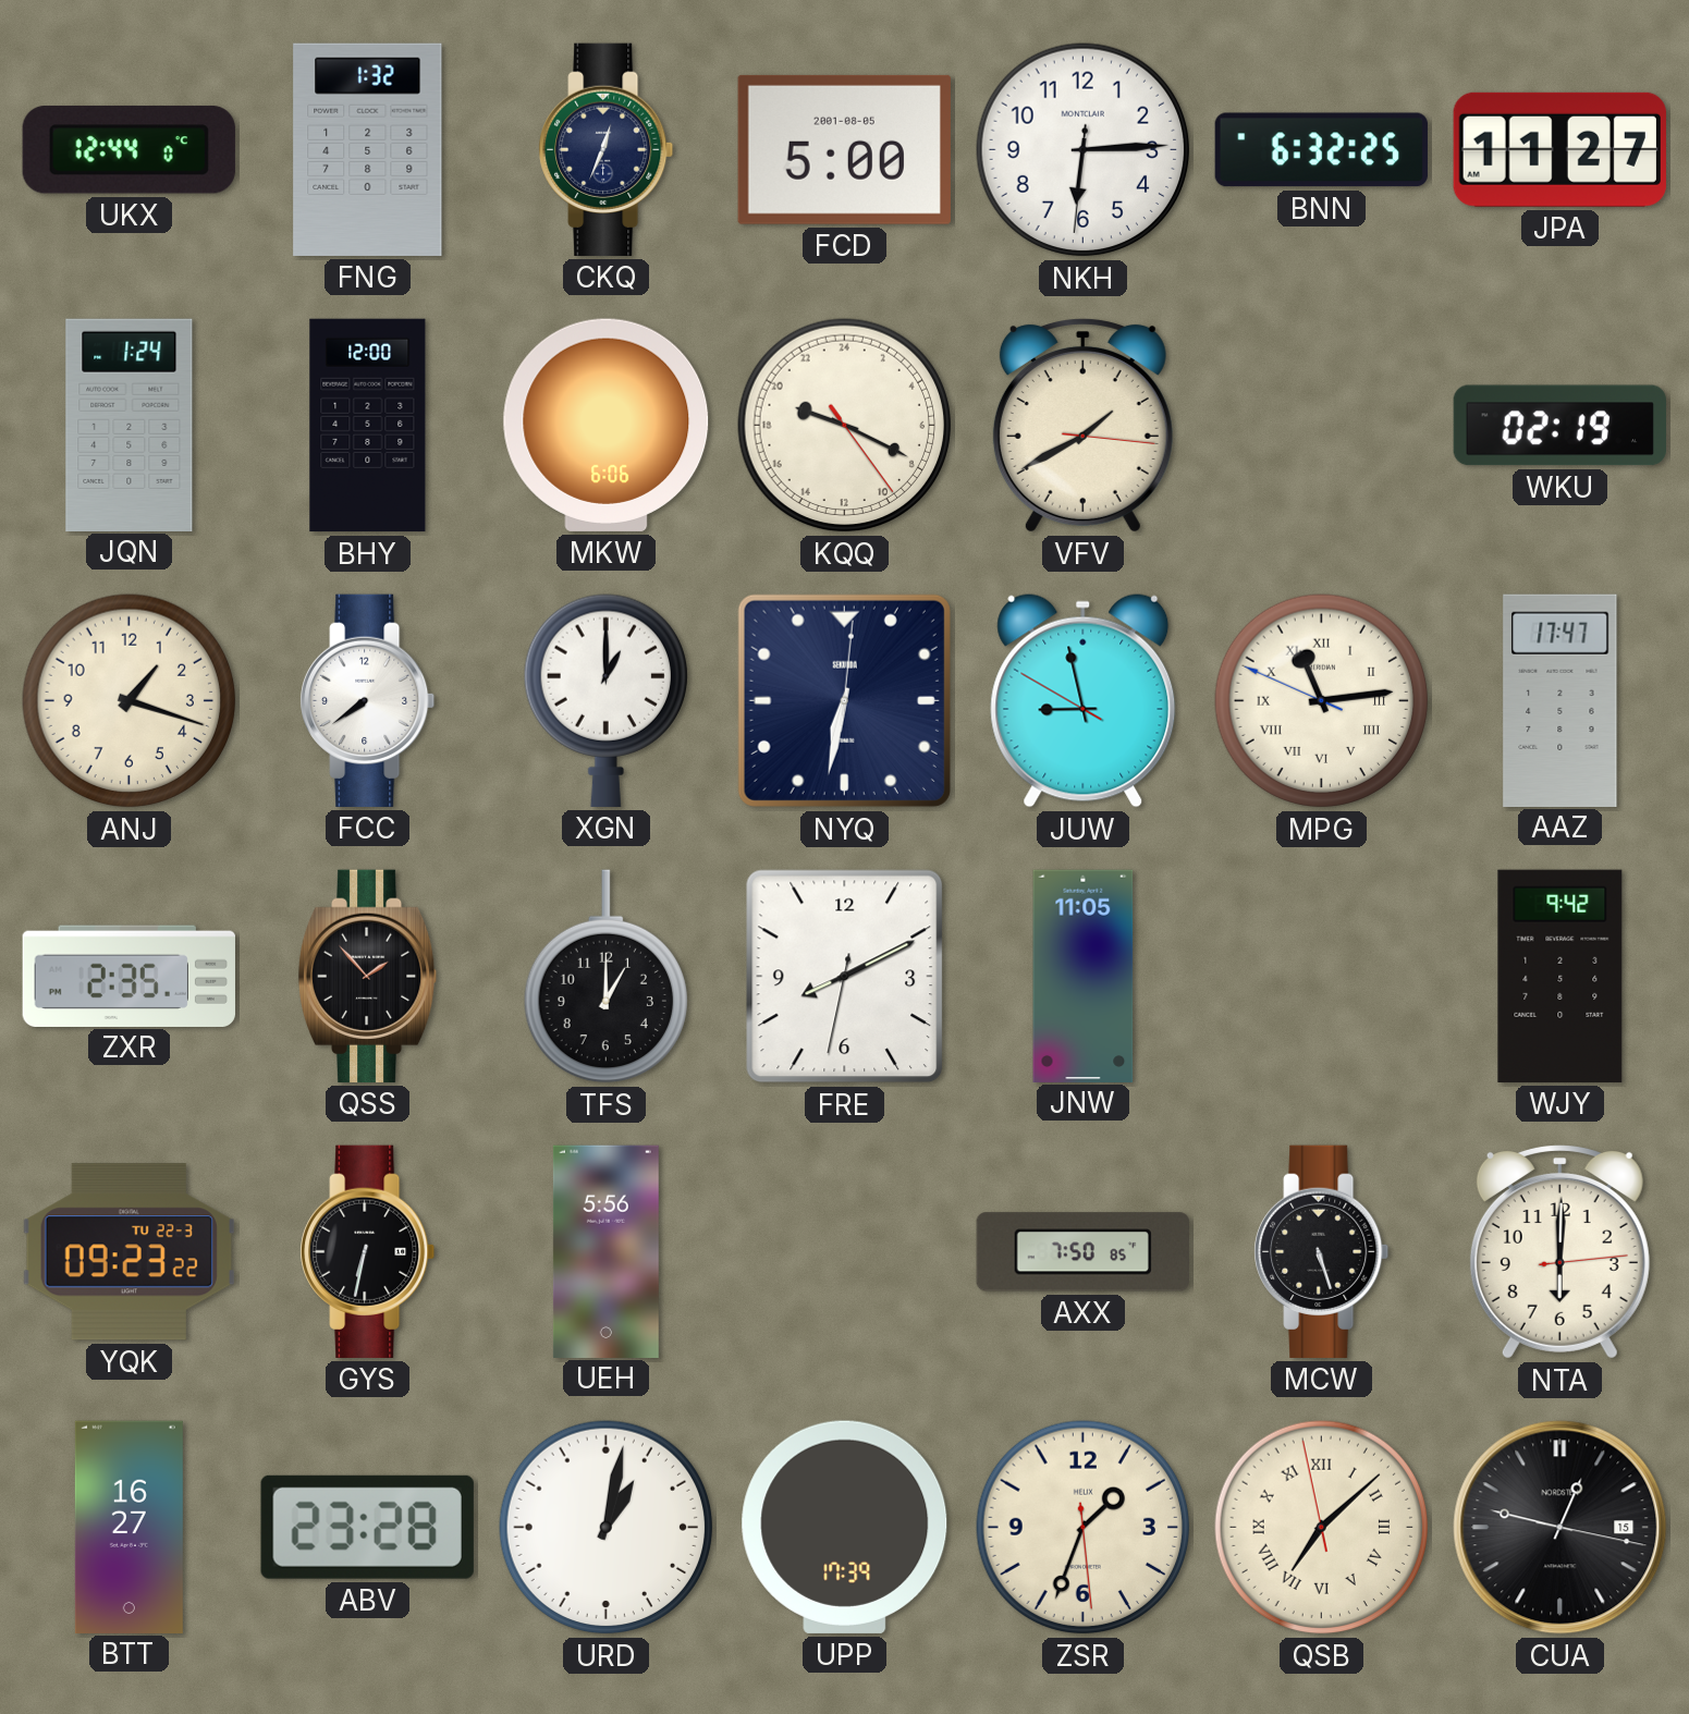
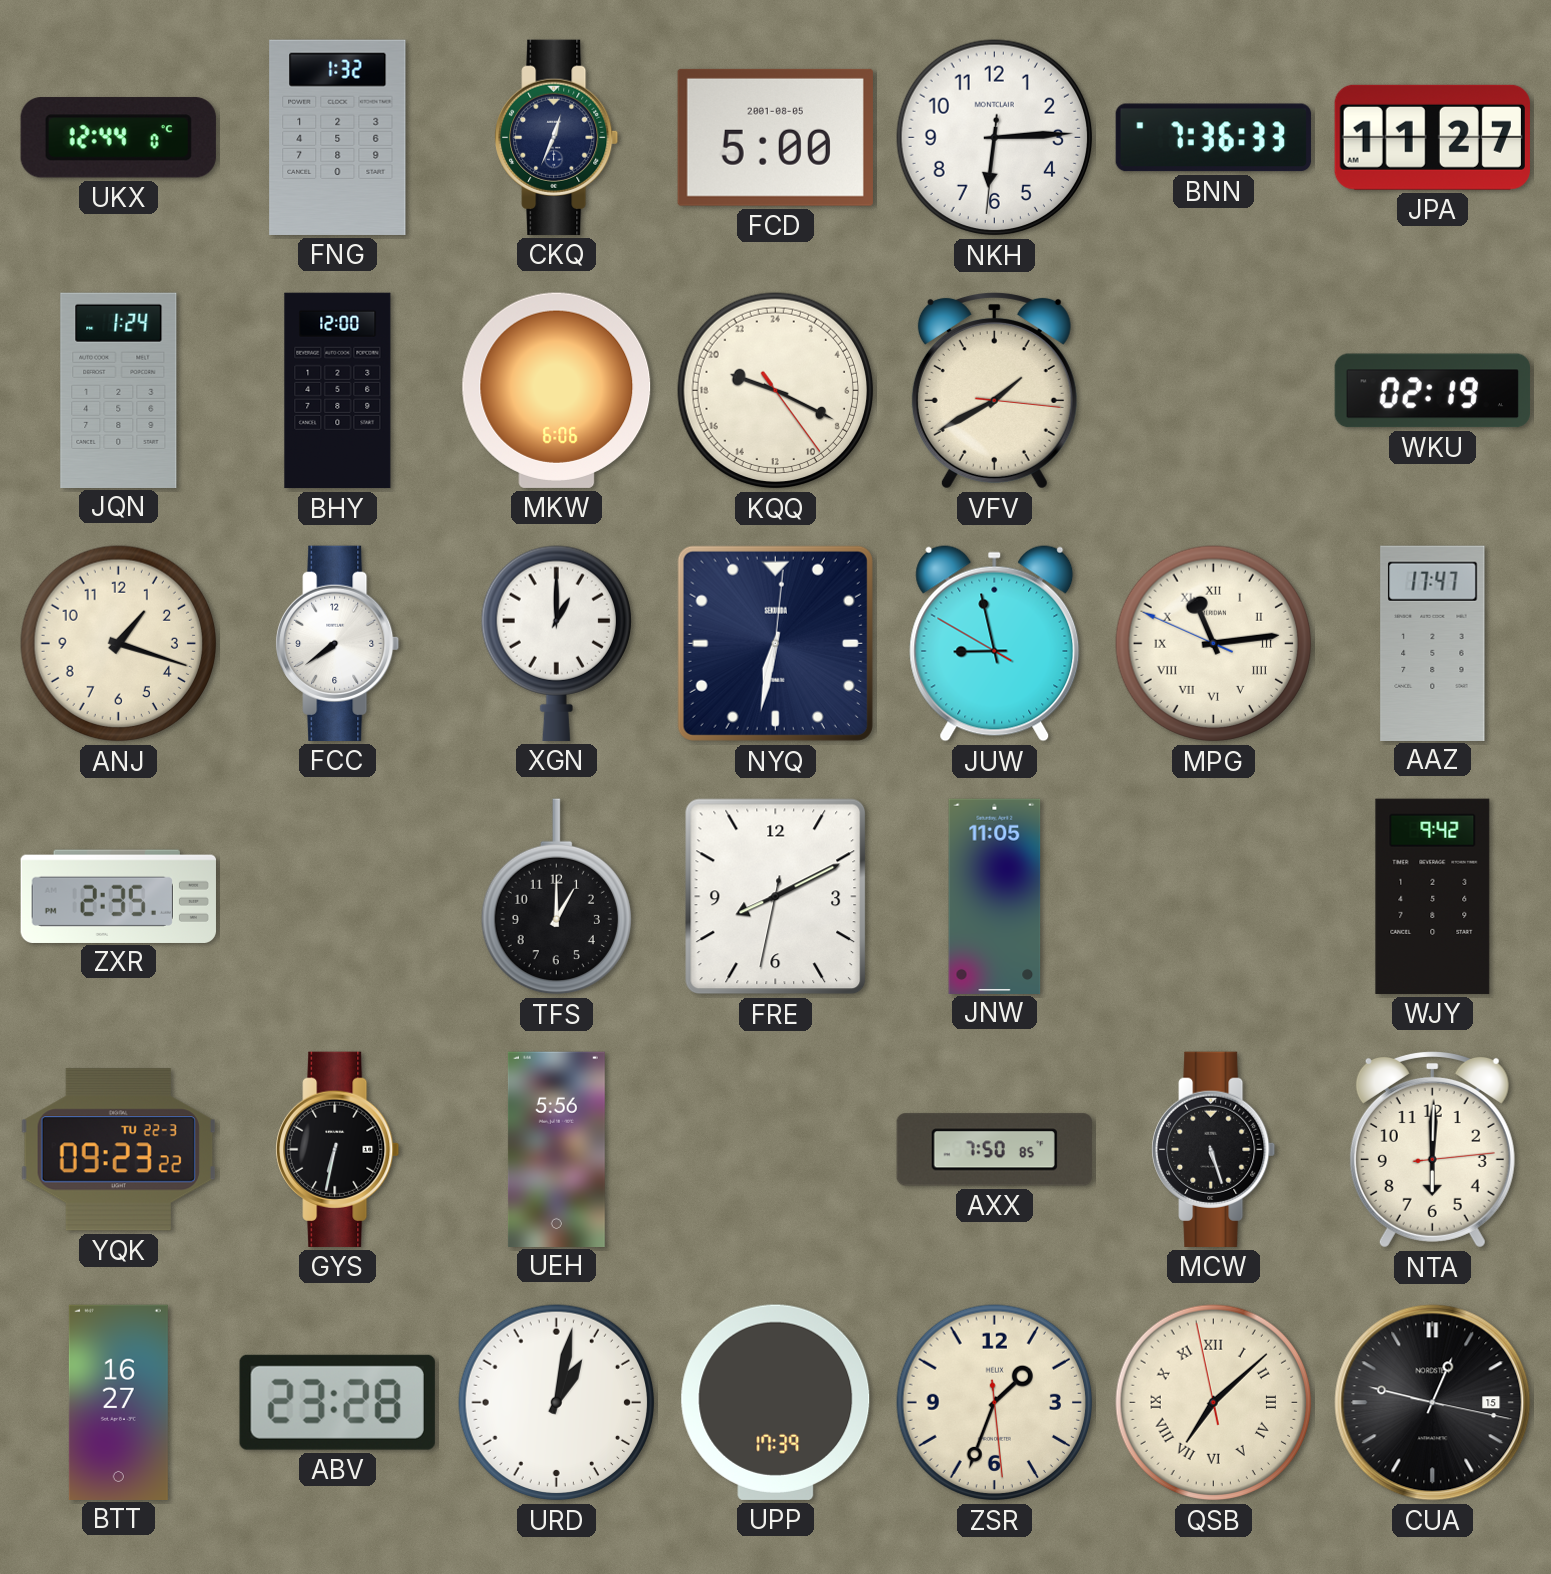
BNN: 6:32 -> 7:36 (1213, 138)
QSS: 1:53 -> none (368, 976)
